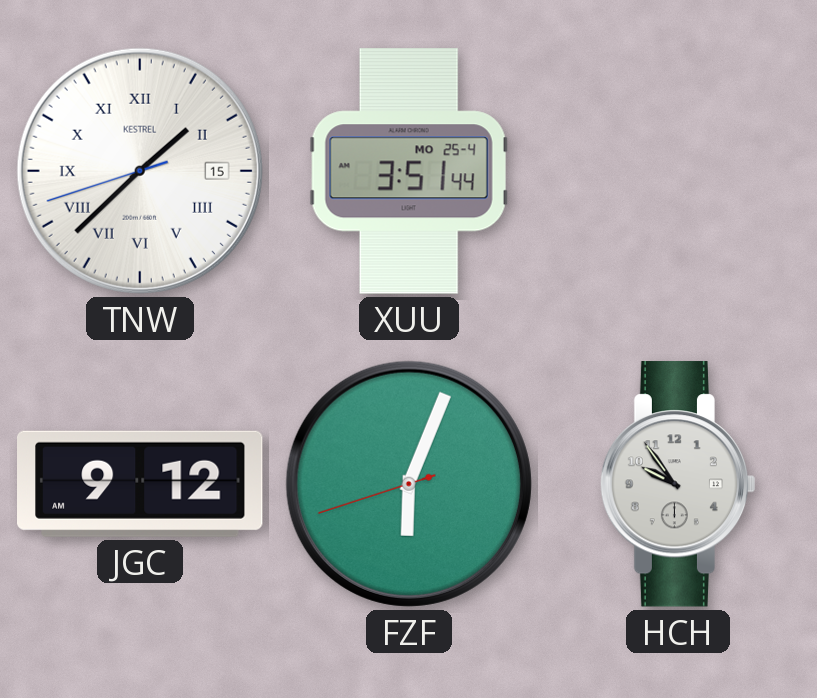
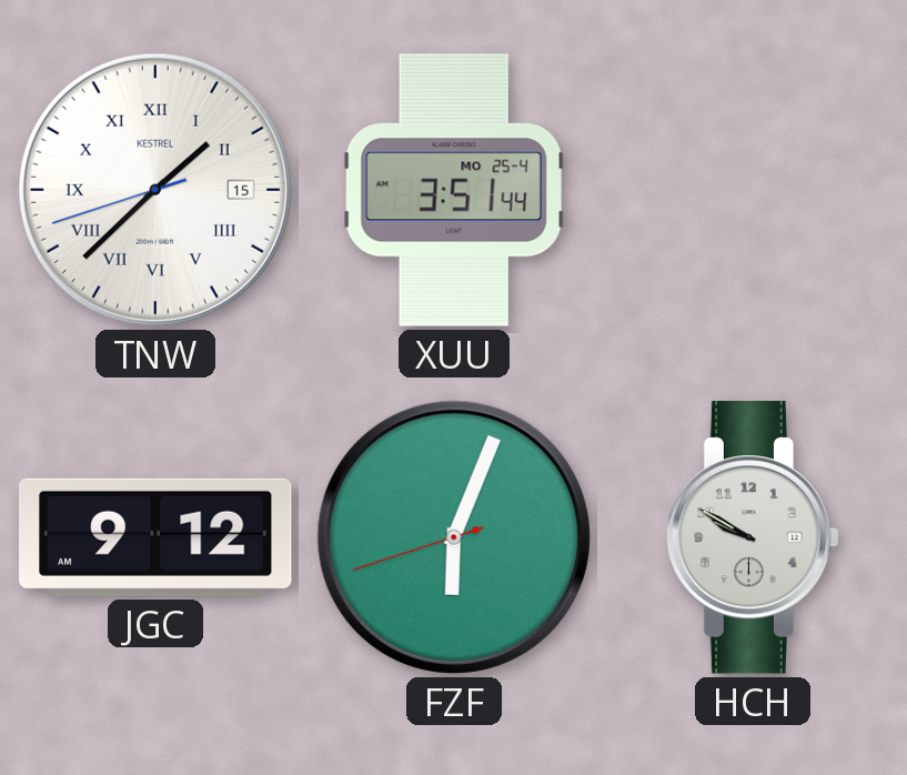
HCH: 9:54 -> 9:50 (753, 537)
